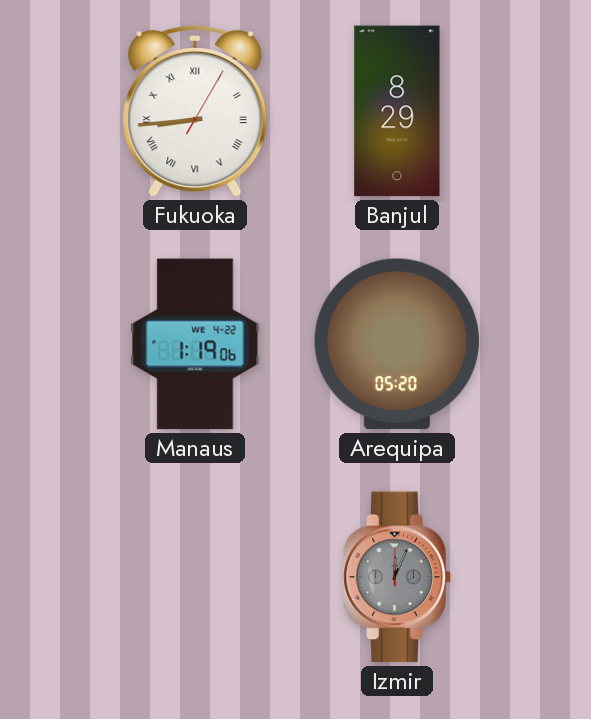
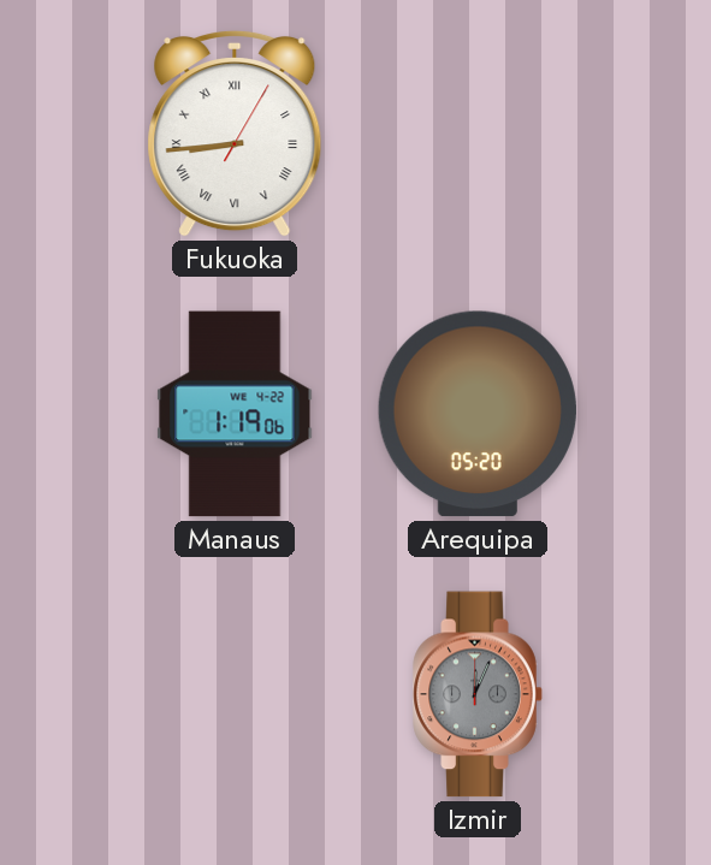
Banjul: 8:29 -> none (397, 111)
